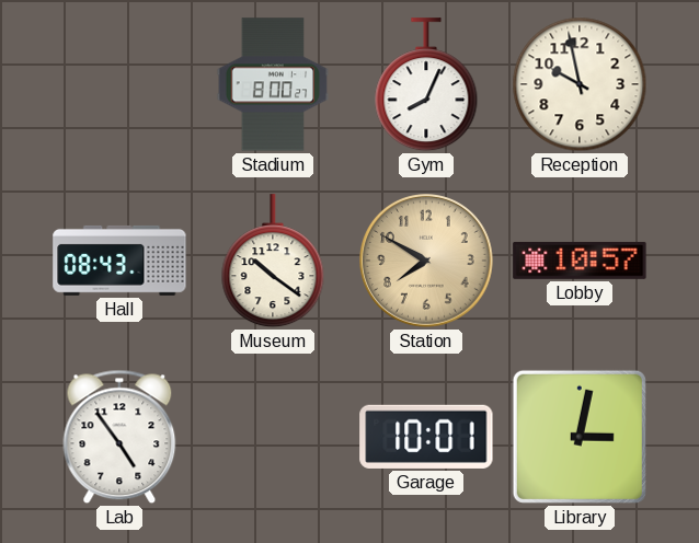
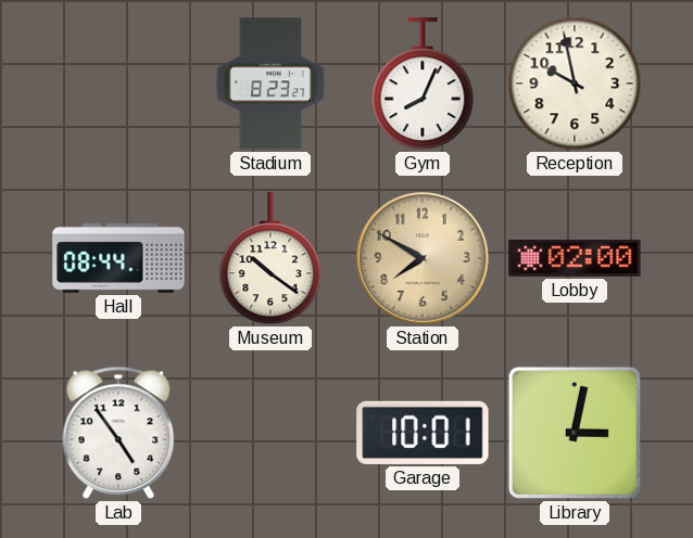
Stadium: 8:00 -> 8:23 (270, 84)
Hall: 08:43 -> 08:44 (118, 258)
Lobby: 10:57 -> 02:00 (575, 258)
